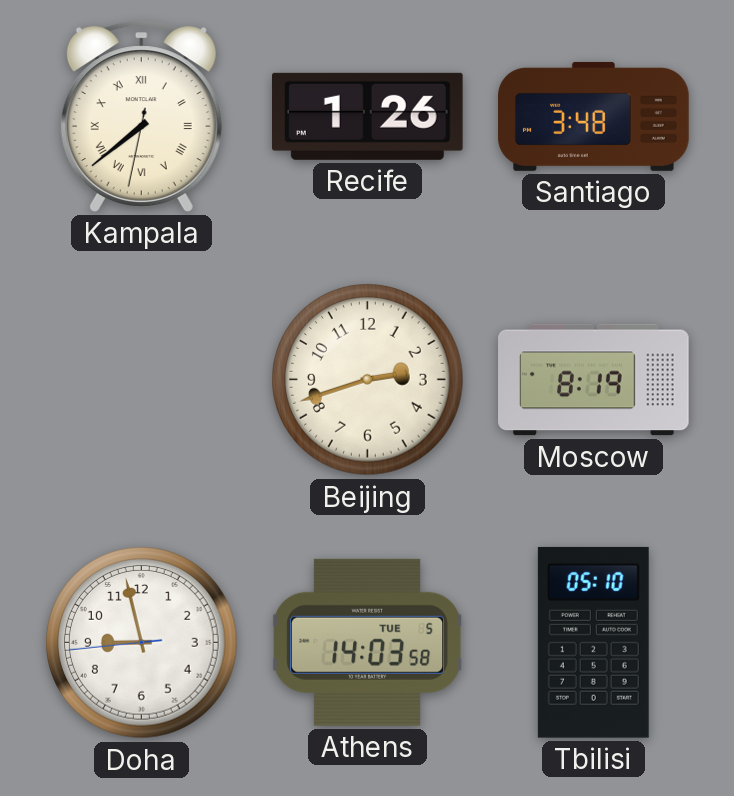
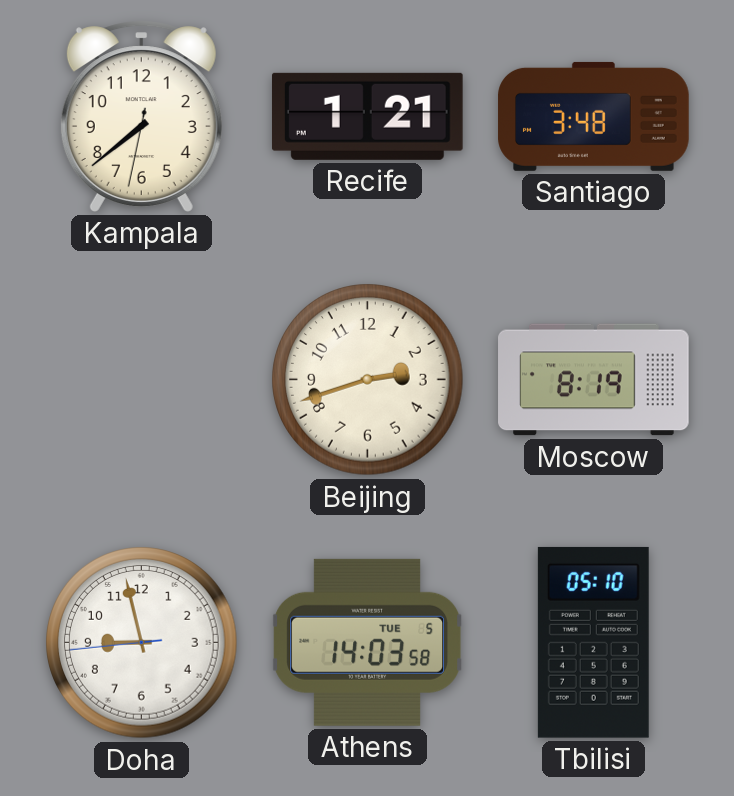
Kampala numerals: Roman -> Arabic (141, 116)
Recife: 1:26 -> 1:21 (367, 116)
